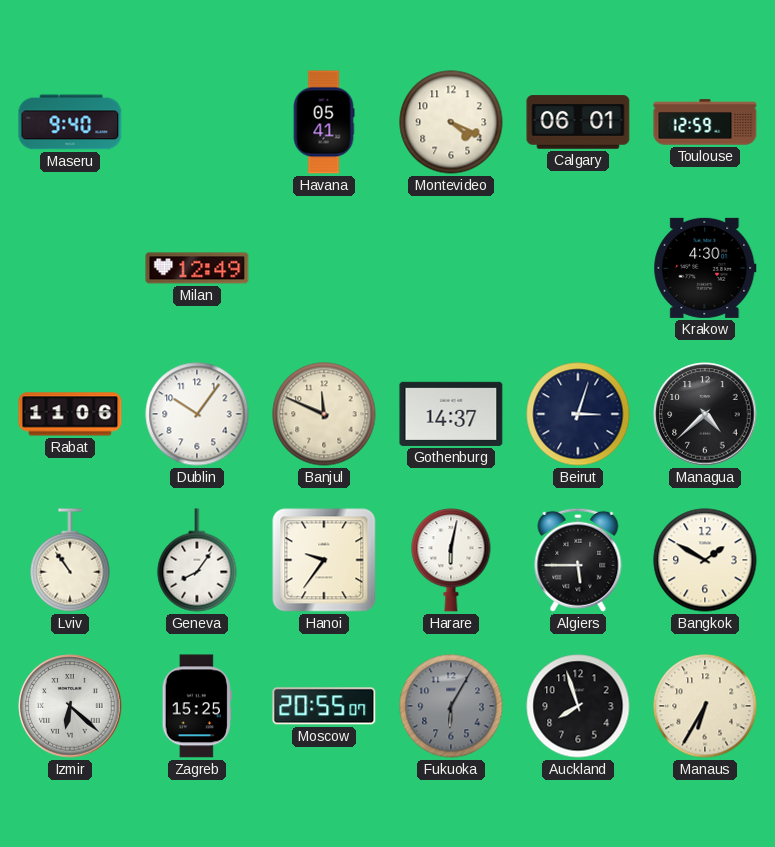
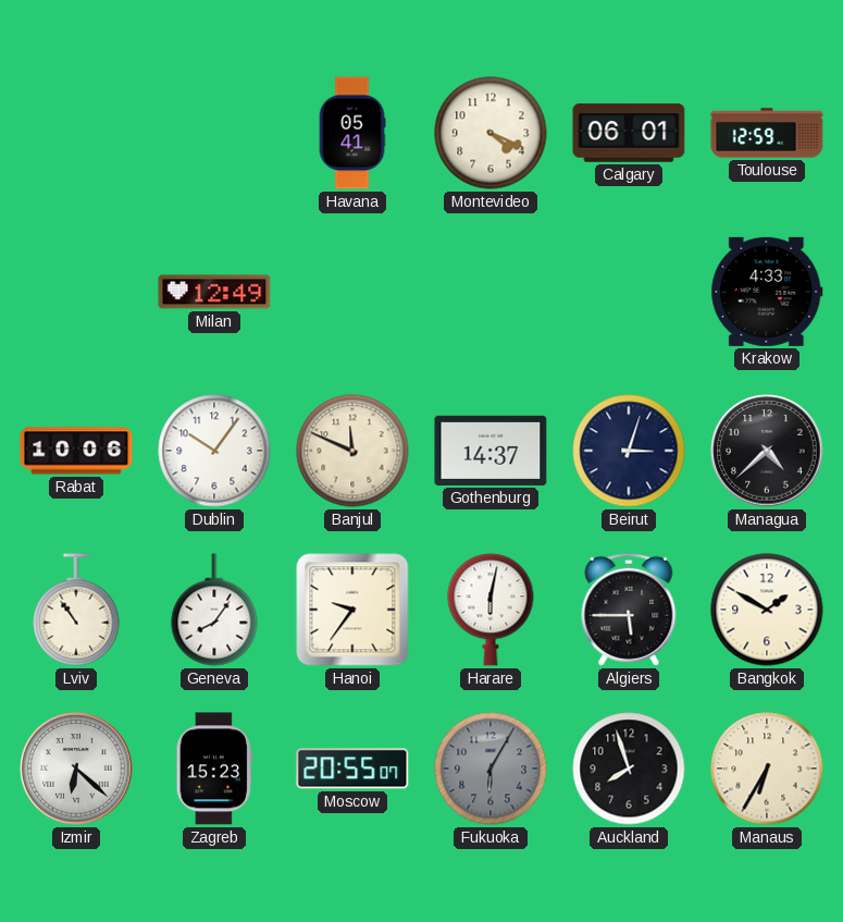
Maseru: 9:40 -> none (70, 122)
Krakow: 4:30 -> 4:33 (767, 292)
Rabat: 11:06 -> 10:06 (76, 451)
Zagreb: 15:25 -> 15:23 (214, 769)
